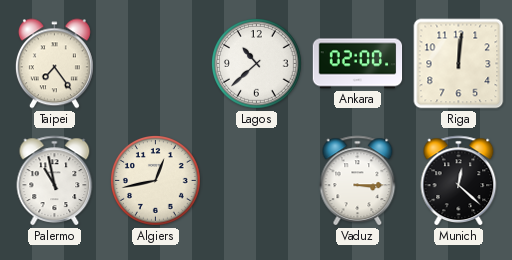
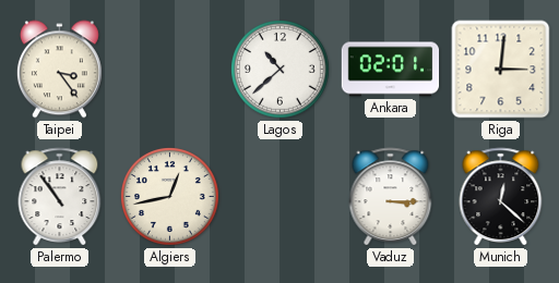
Taipei: 7:24 -> 3:24 (59, 70)
Ankara: 02:00 -> 02:01 (391, 70)
Riga: 12:01 -> 3:01 (501, 70)
Palermo: 10:58 -> 10:54 (60, 197)
